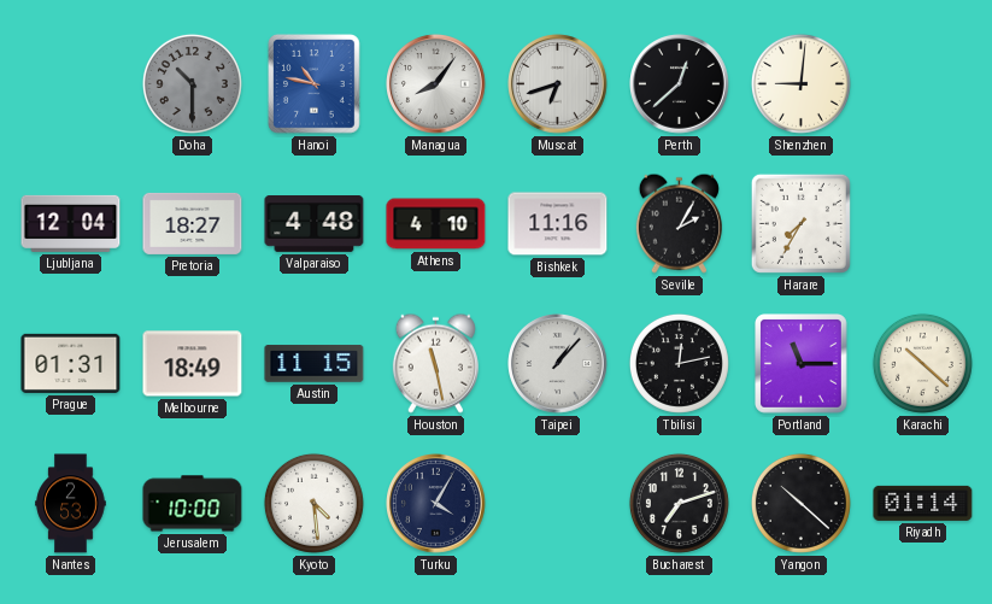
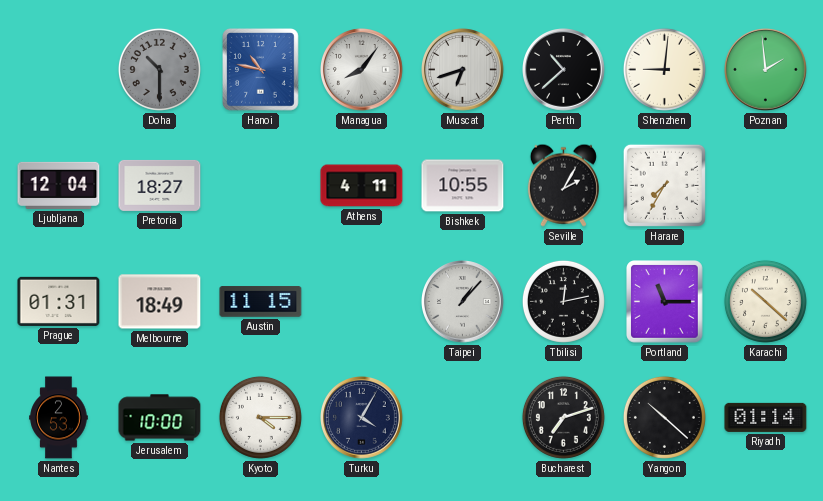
Perth: 12:38 -> 10:38 (564, 70)
Poznan: none -> 1:59 (766, 70)
Valparaiso: 4:48 -> none (315, 224)
Athens: 4:10 -> 4:11 (362, 186)
Bishkek: 11:16 -> 10:55 (463, 186)
Houston: 11:28 -> none (435, 363)
Kyoto: 4:29 -> 4:15 (260, 417)
